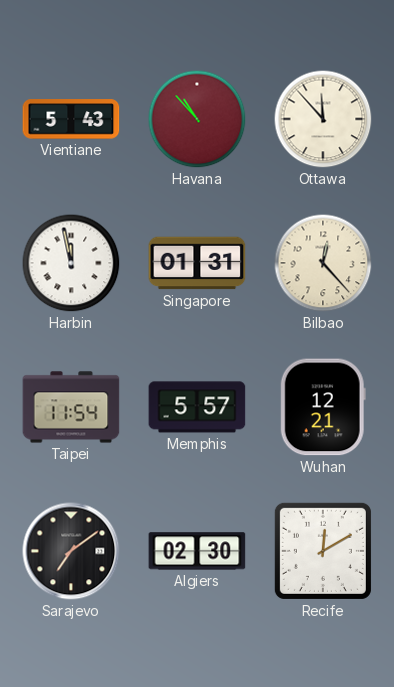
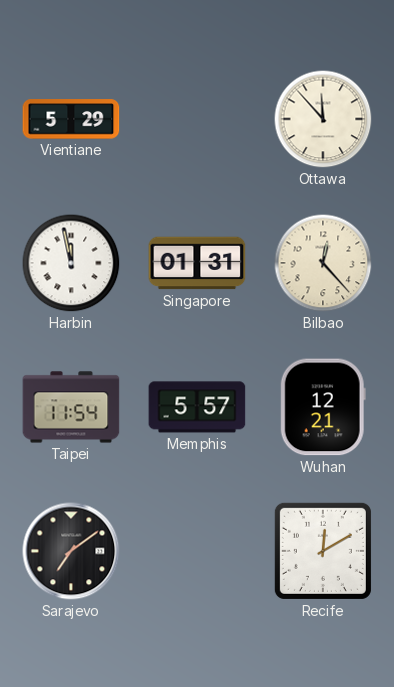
Vientiane: 5:43 -> 5:29 (71, 119)
Havana: 10:53 -> none (197, 119)
Algiers: 02:30 -> none (197, 551)
